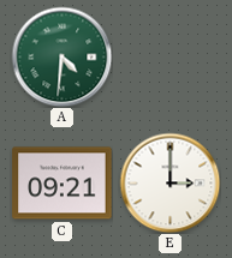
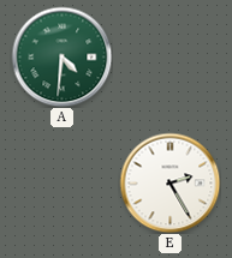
C: 09:21 -> none (63, 184)
E: 3:00 -> 2:25 (169, 182)
